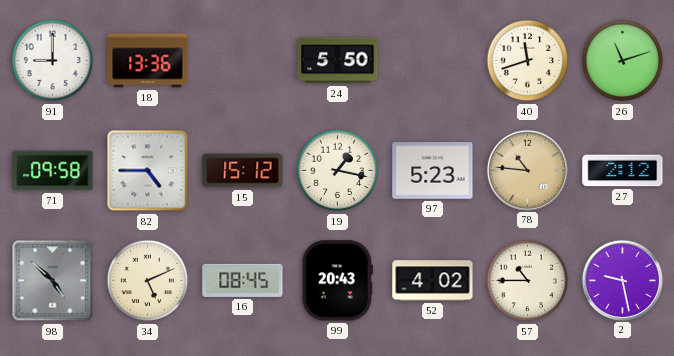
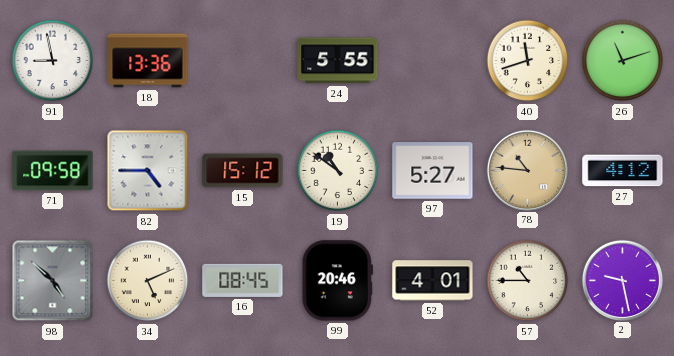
91: 9:00 -> 8:58 (53, 61)
24: 5:50 -> 5:55 (338, 61)
19: 1:17 -> 10:51 (338, 171)
97: 5:23 -> 5:27 (433, 171)
27: 2:12 -> 4:12 (623, 171)
99: 20:43 -> 20:46 (337, 281)
52: 4:02 -> 4:01 (433, 281)
